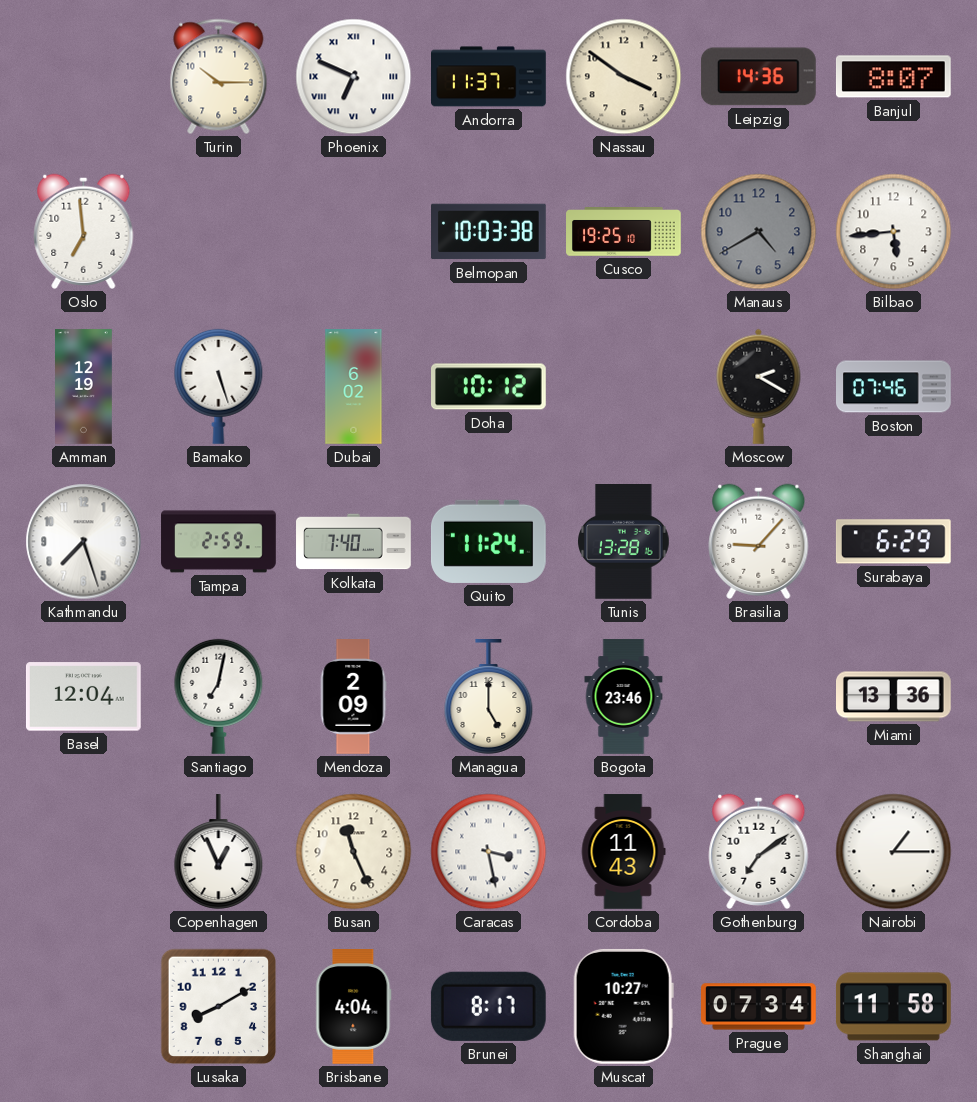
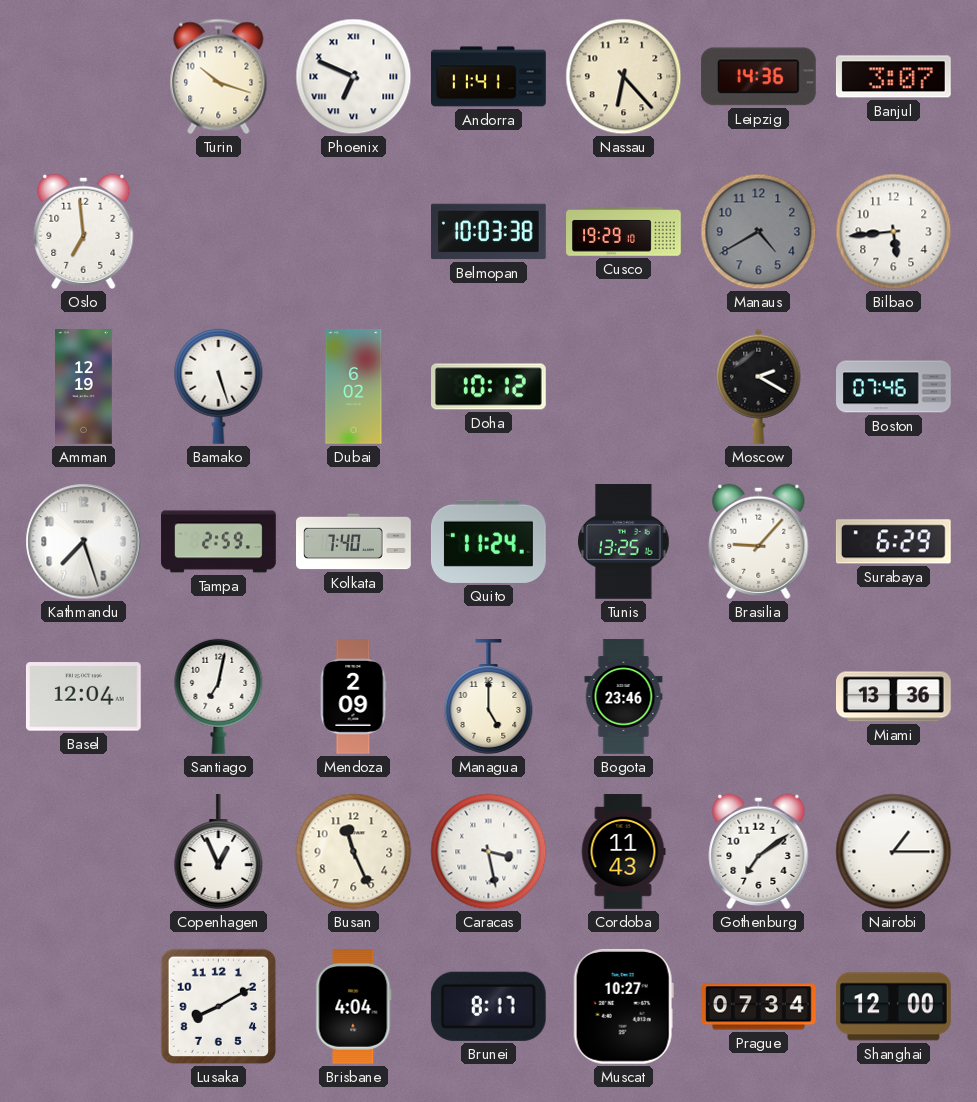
Turin: 10:15 -> 10:18 (219, 77)
Andorra: 11:37 -> 11:41 (489, 77)
Nassau: 3:51 -> 6:23 (624, 77)
Banjul: 8:07 -> 3:07 (893, 77)
Cusco: 19:25 -> 19:29 (624, 232)
Tunis: 13:28 -> 13:25 (624, 542)
Shanghai: 11:58 -> 12:00 (893, 1007)
